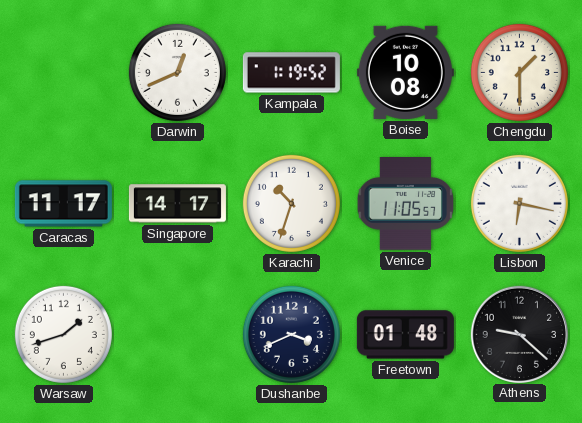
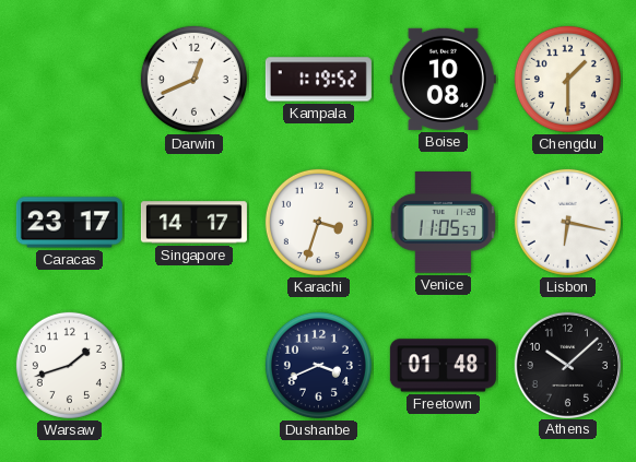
Caracas: 11:17 -> 23:17 (69, 223)
Karachi: 10:33 -> 3:33 (318, 222)
Athens: 9:22 -> 10:08 (567, 365)
